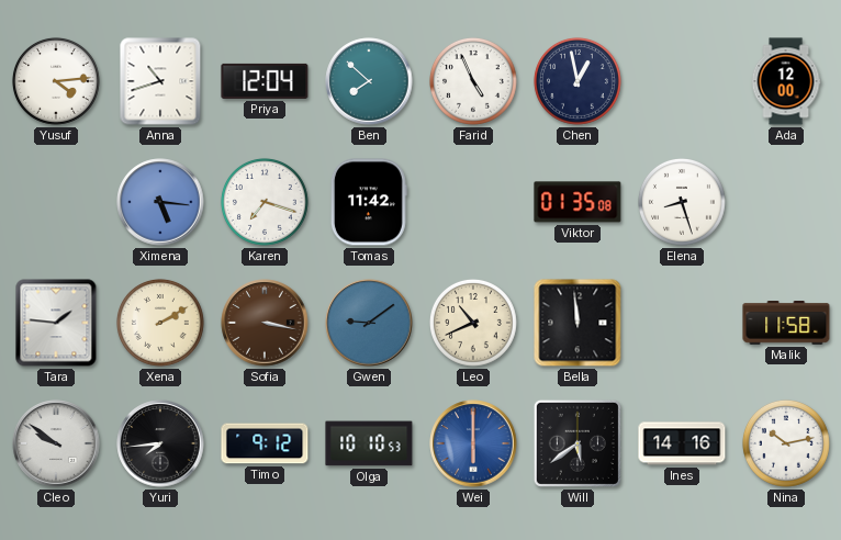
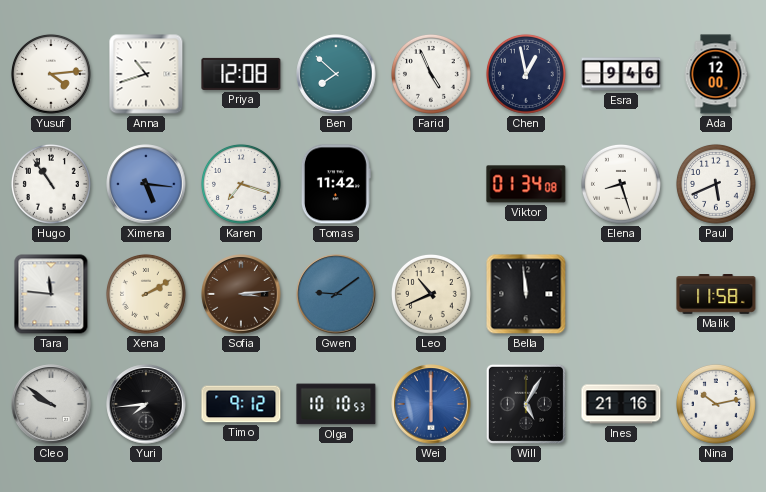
Priya: 12:04 -> 12:08 (241, 74)
Esra: none -> 9:46 (621, 74)
Hugo: none -> 10:54 (51, 184)
Viktor: 01:35 -> 01:34 (526, 184)
Paul: none -> 5:41 (716, 184)
Tara: 1:46 -> 11:46 (51, 294)
Sofia: 3:17 -> 3:14 (241, 294)
Will: 5:39 -> 5:05 (526, 404)
Ines: 14:16 -> 21:16 (621, 404)
